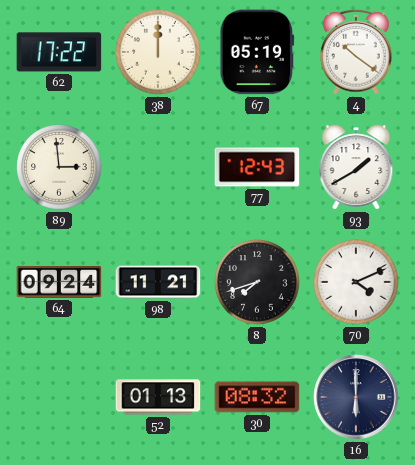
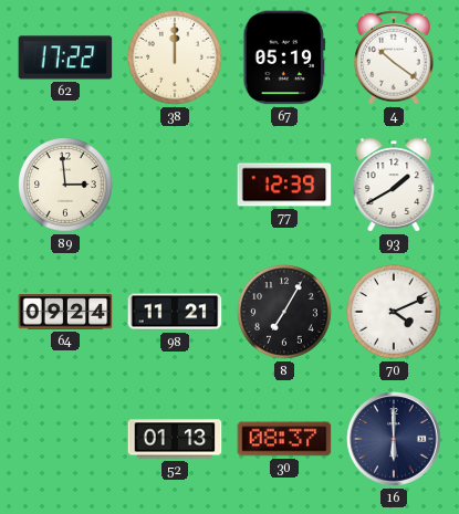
77: 12:43 -> 12:39 (284, 185)
8: 7:42 -> 7:05 (284, 312)
30: 08:32 -> 08:37 (284, 439)
